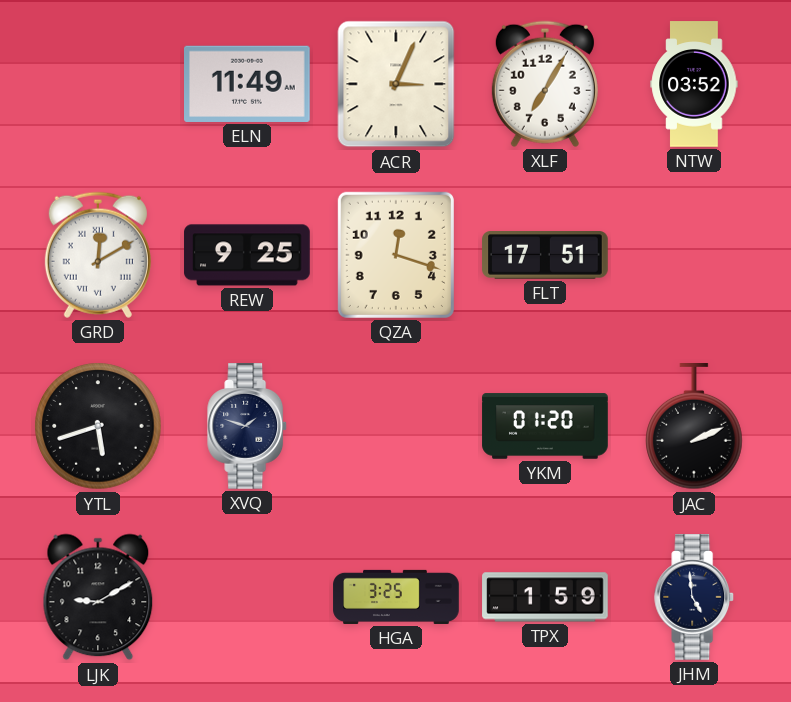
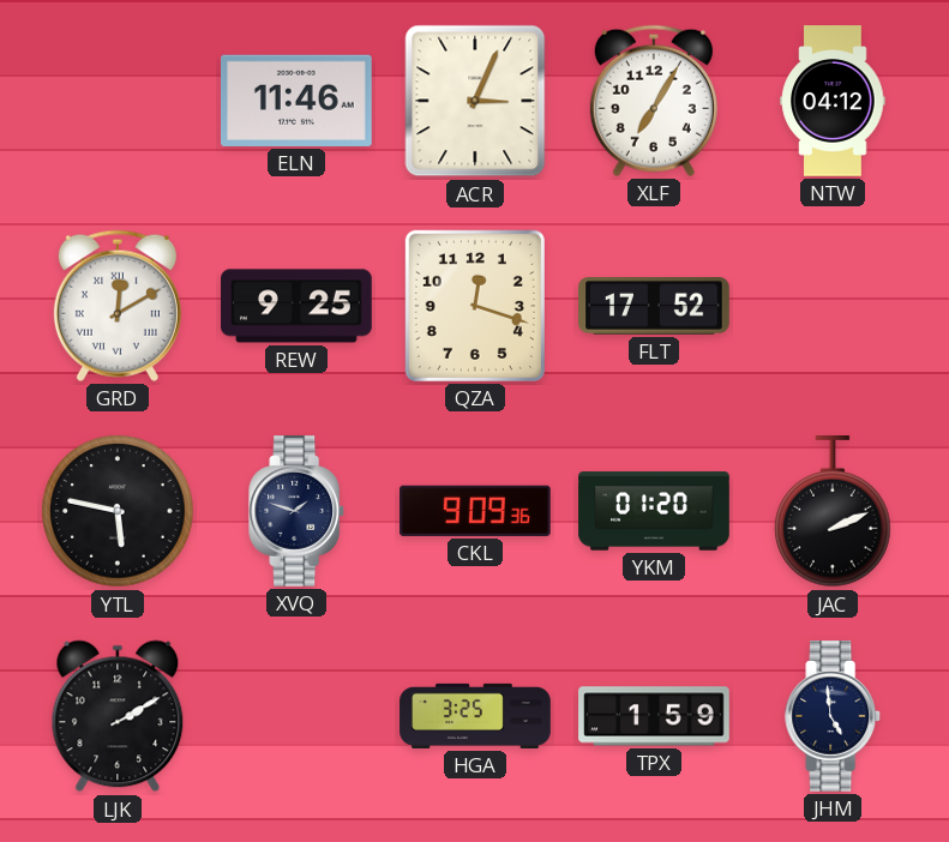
ELN: 11:49 -> 11:46 (298, 101)
NTW: 03:52 -> 04:12 (833, 101)
FLT: 17:51 -> 17:52 (654, 307)
YTL: 5:42 -> 5:47 (118, 511)
CKL: none -> 9:09 (476, 511)
LJK: 9:10 -> 2:10 (118, 716)
